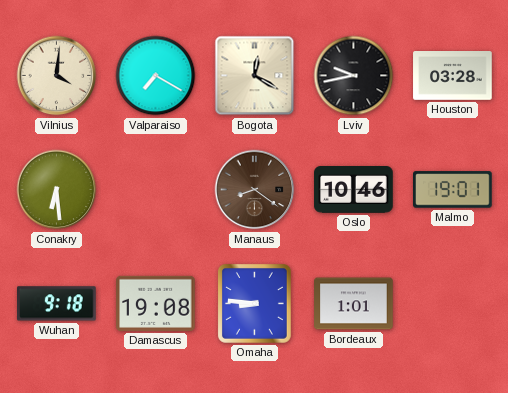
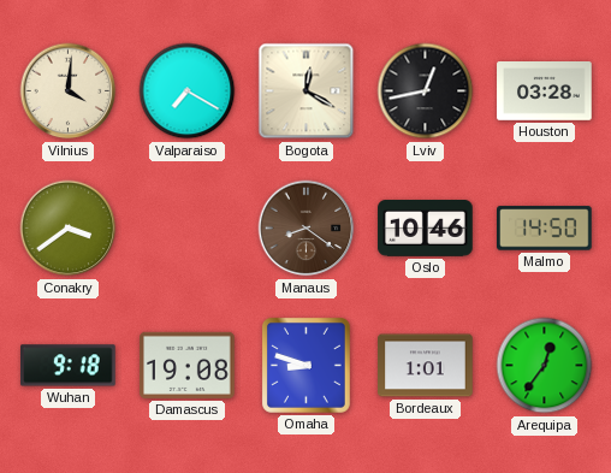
Lviv: 9:43 -> 12:43 (426, 91)
Conakry: 6:29 -> 3:39 (69, 229)
Malmo: 19:01 -> 14:50 (545, 229)
Omaha: 8:46 -> 8:48 (305, 365)
Arequipa: none -> 12:36 (545, 366)
